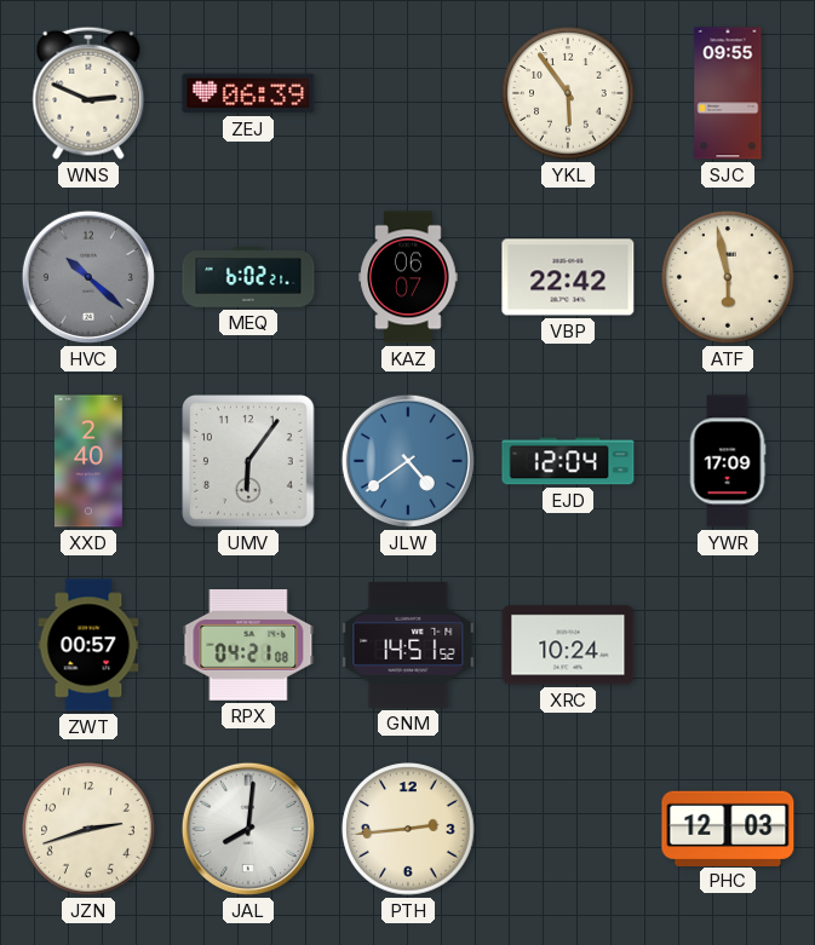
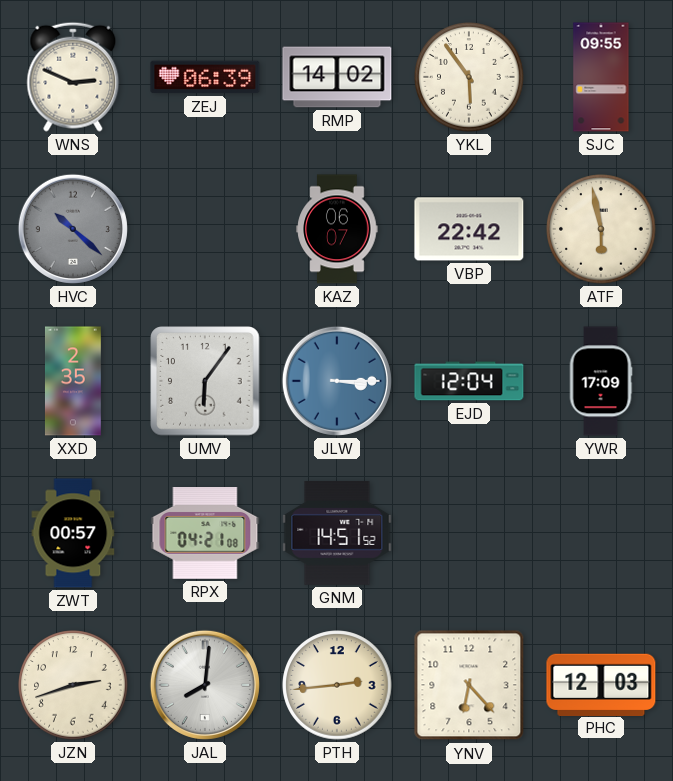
RMP: none -> 14:02 (337, 77)
MEQ: 6:02 -> none (248, 277)
XXD: 2:40 -> 2:35 (73, 381)
JLW: 4:39 -> 3:15 (337, 381)
XRC: 10:24 -> none (568, 645)
YNV: none -> 6:23 (469, 685)
